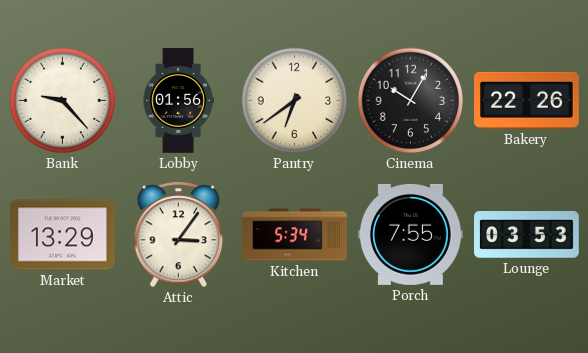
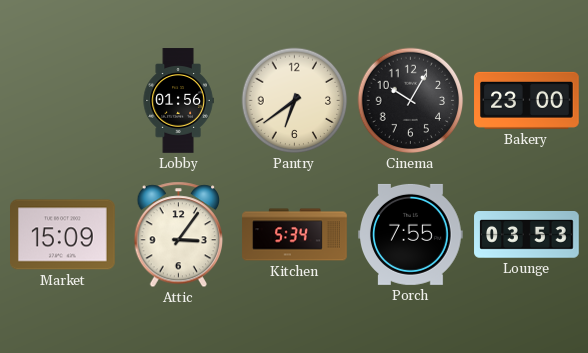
Bank: 9:23 -> none (63, 101)
Bakery: 22:26 -> 23:00 (527, 100)
Market: 13:29 -> 15:09 (63, 235)
